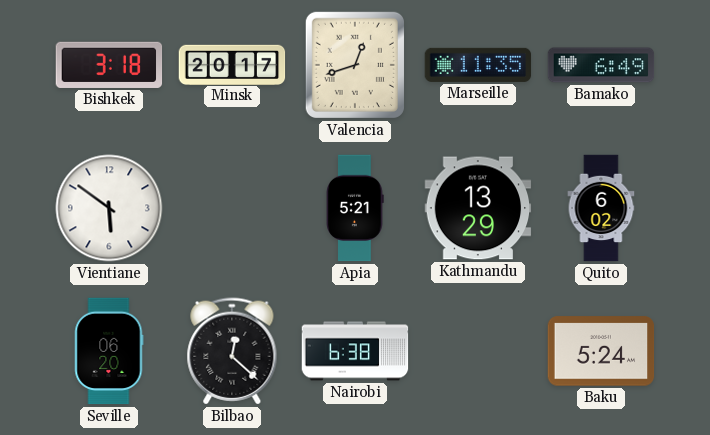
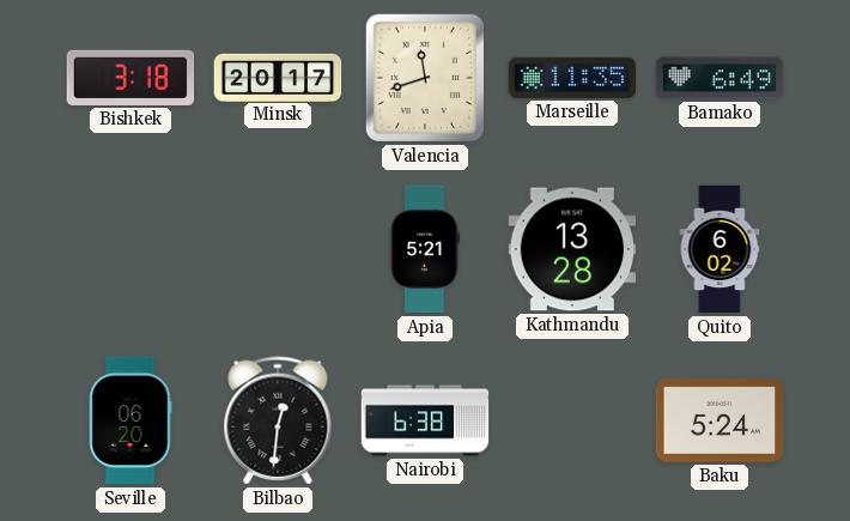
Valencia: 12:42 -> 11:42 (425, 78)
Vientiane: 5:51 -> none (109, 208)
Kathmandu: 13:29 -> 13:28 (572, 249)
Bilbao: 12:22 -> 12:31 (278, 420)
